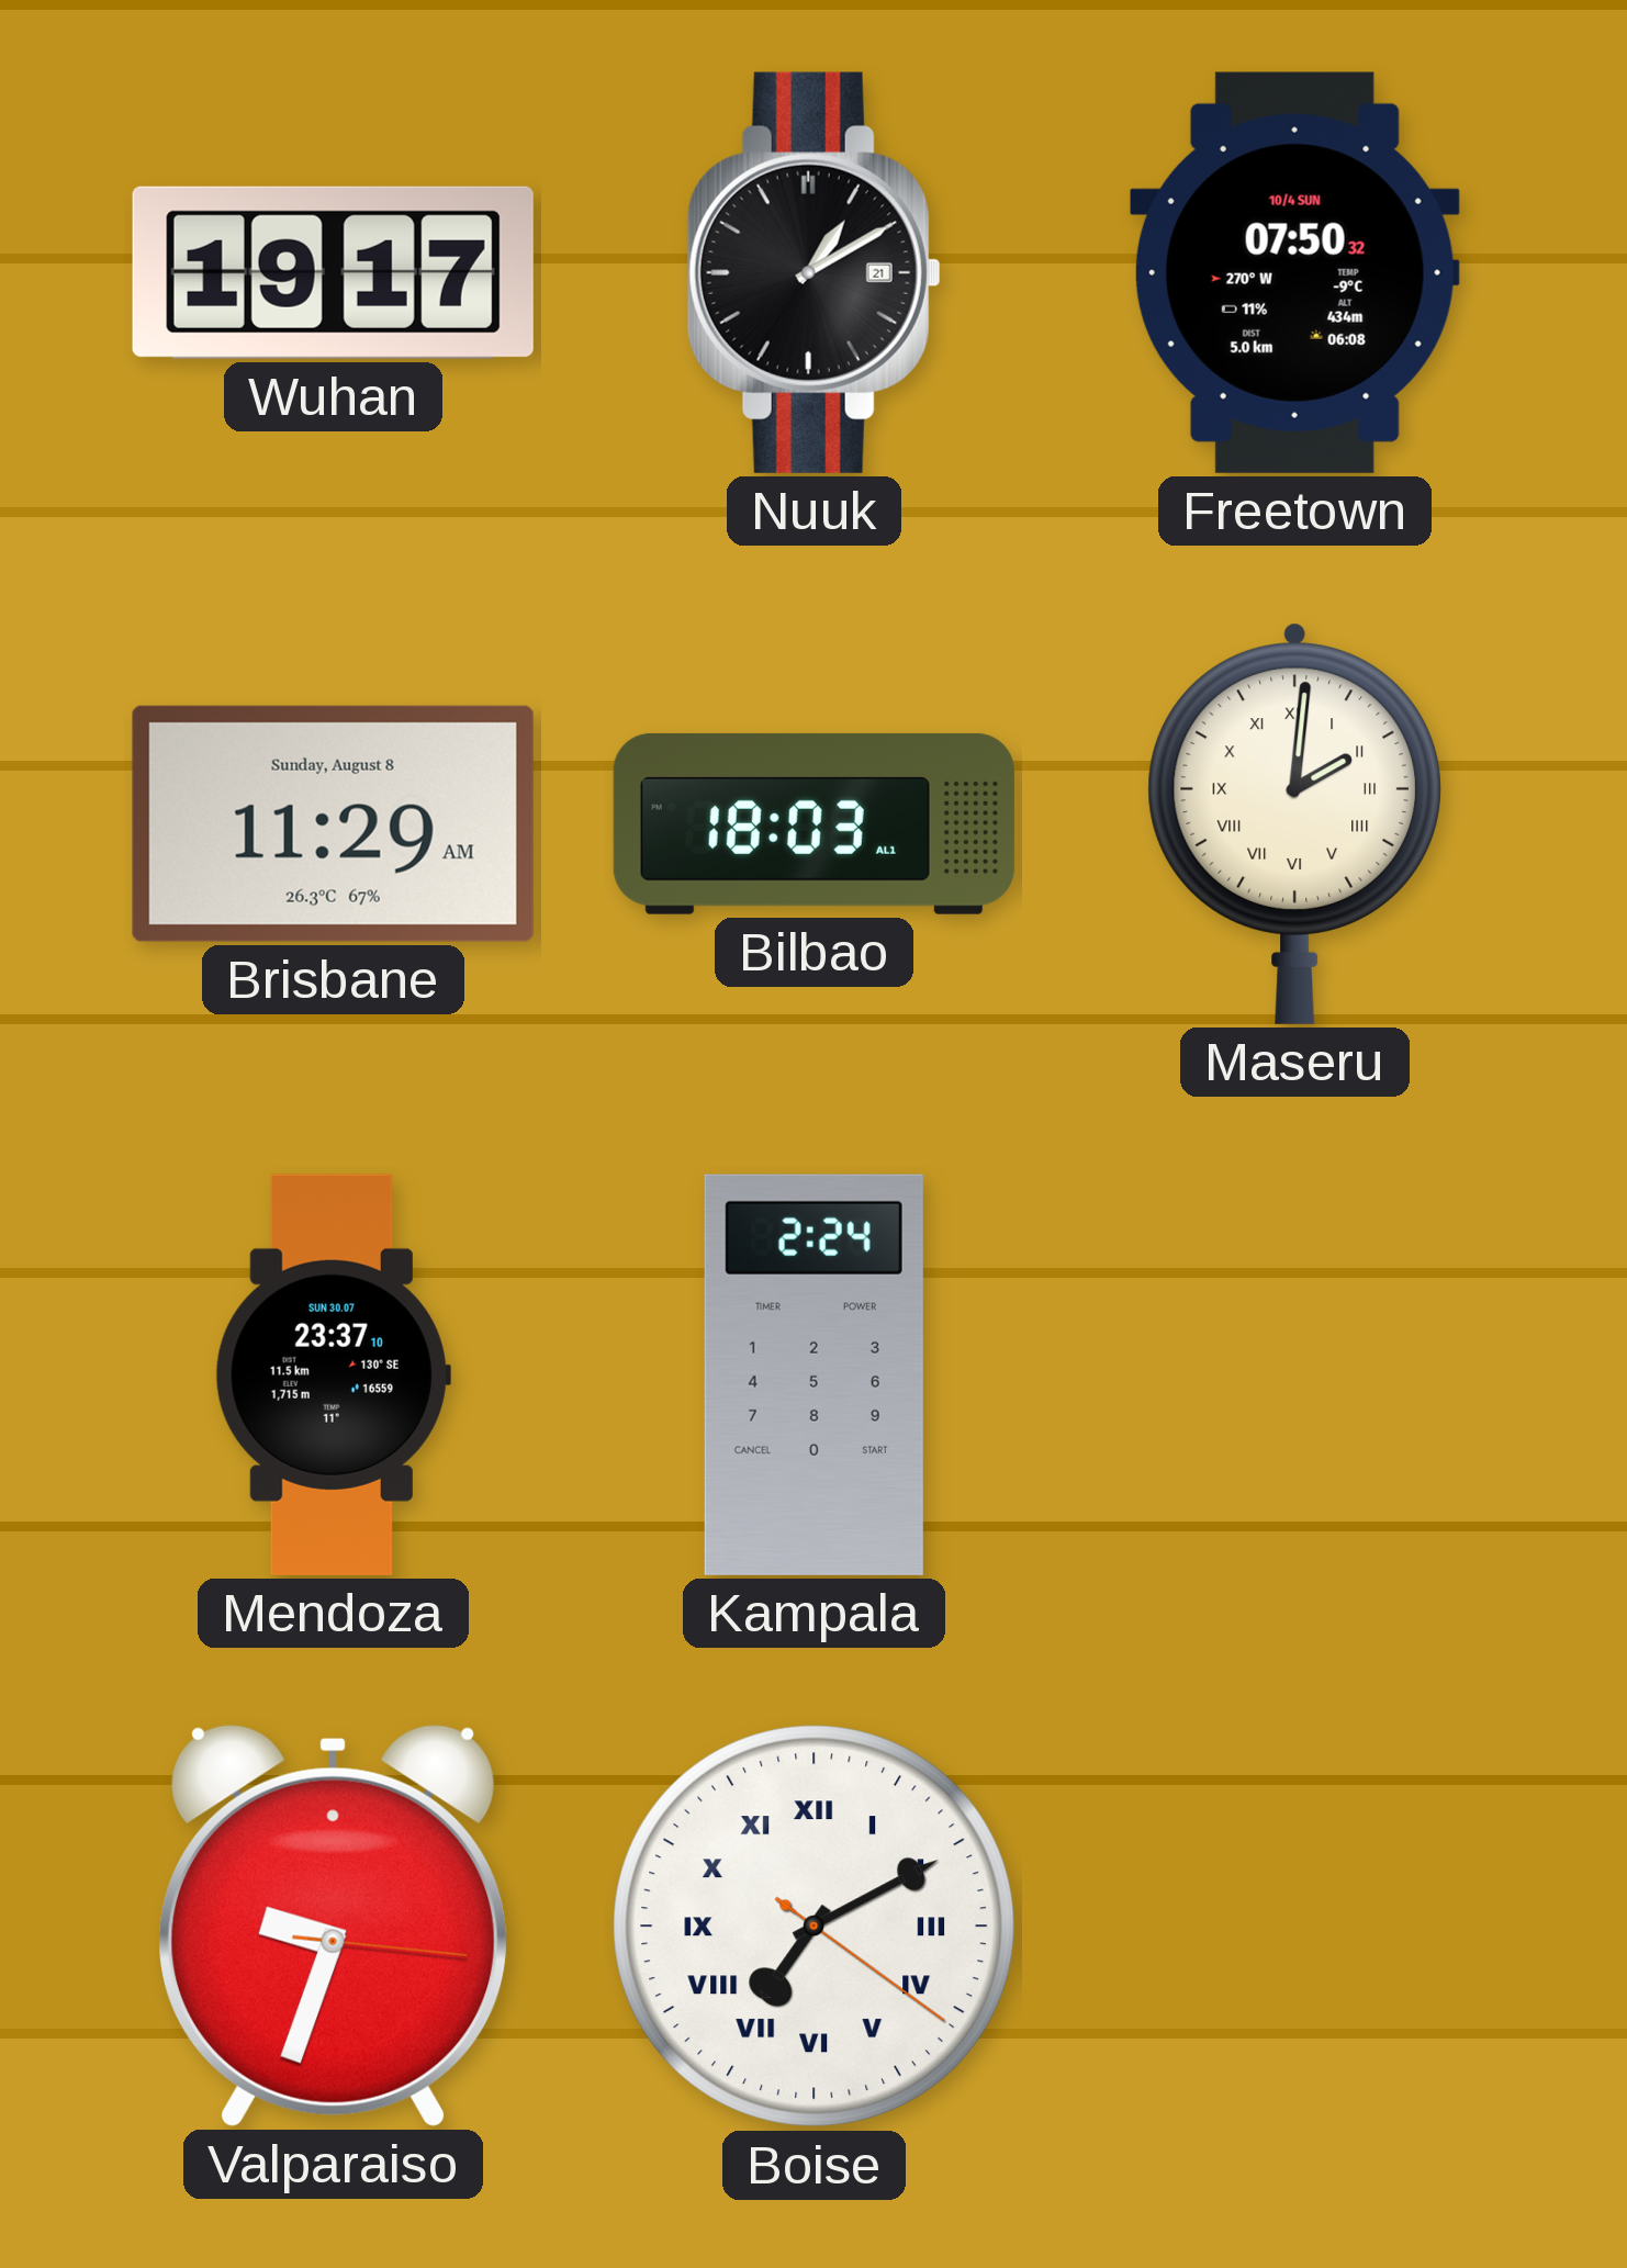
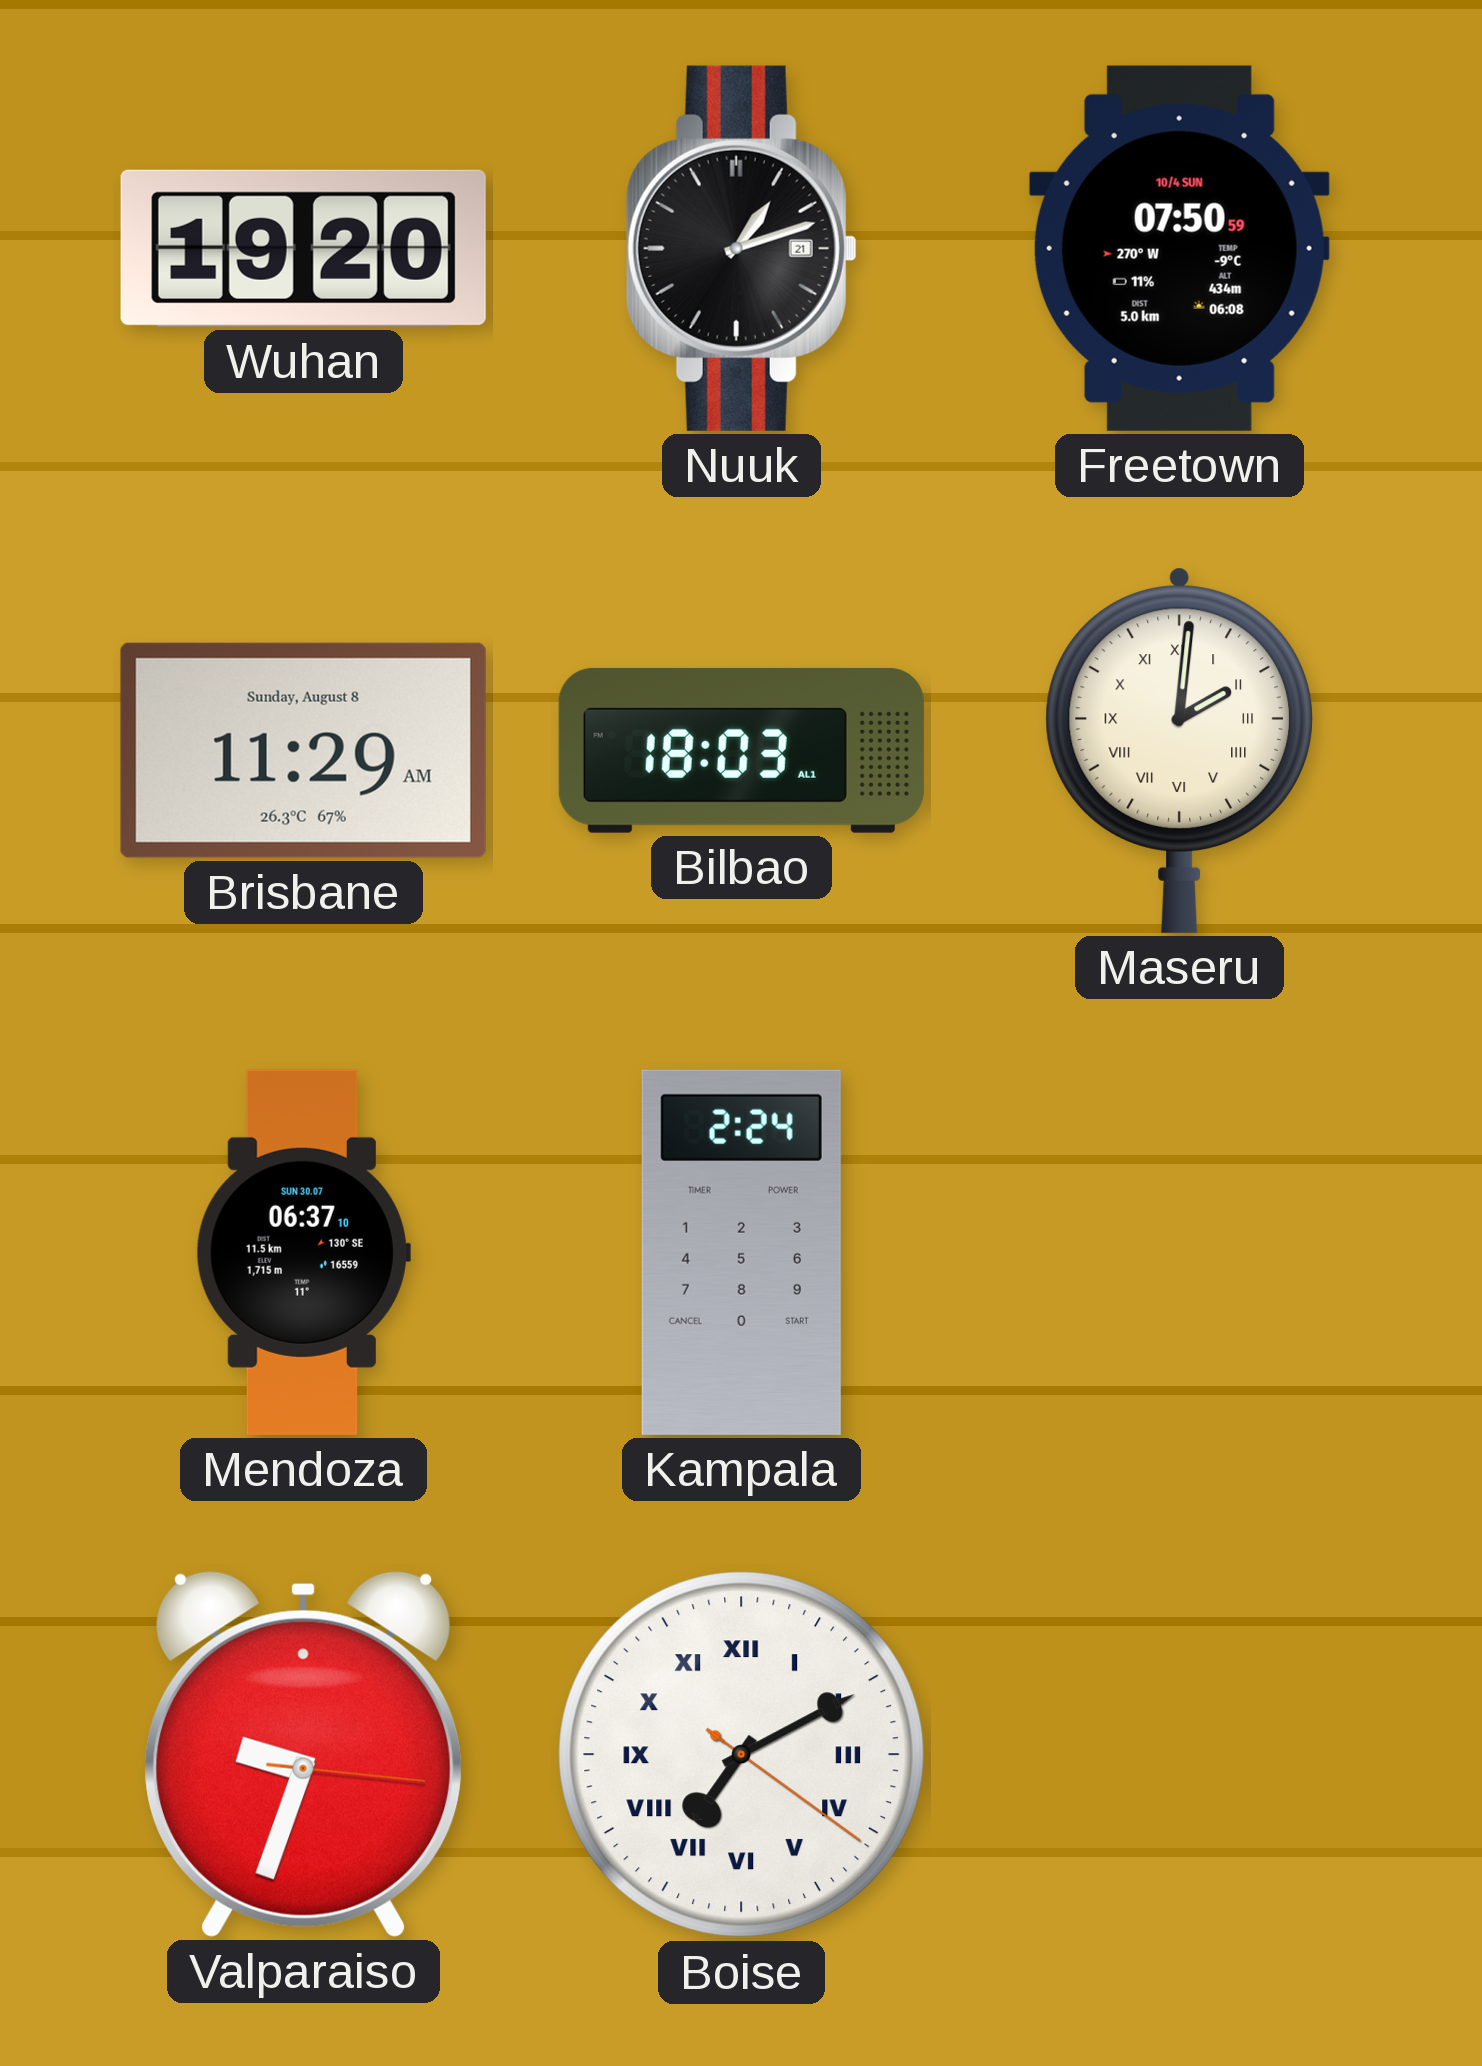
Wuhan: 19:17 -> 19:20 (303, 248)
Nuuk: 1:10 -> 1:12 (741, 248)
Freetown: 07:50:32 -> 07:50:59 (1179, 248)
Mendoza: 23:37 -> 06:37 (303, 1252)
